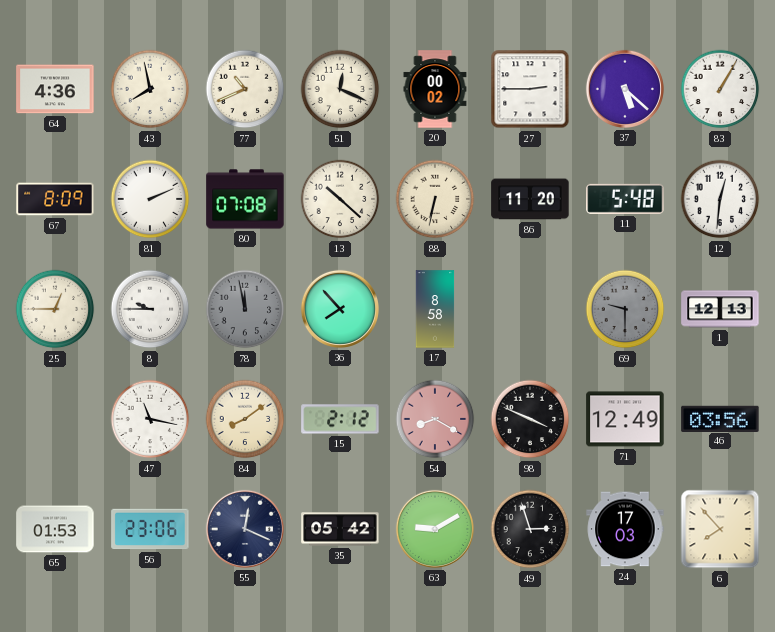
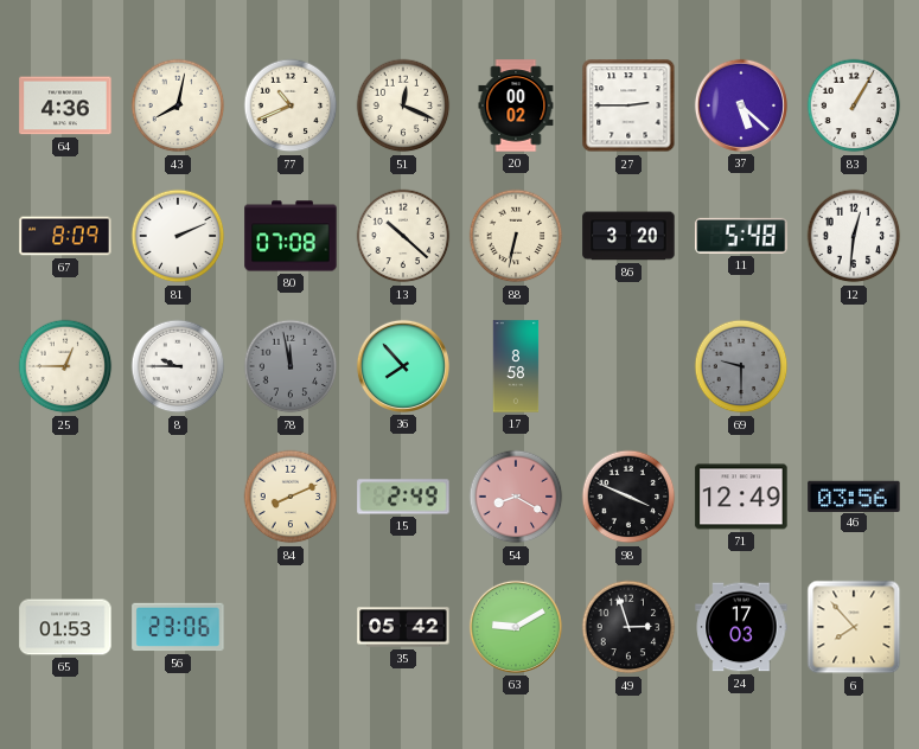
43: 7:58 -> 8:02 (178, 105)
86: 11:20 -> 3:20 (628, 236)
1: 12:13 -> none (720, 309)
47: 11:17 -> none (150, 419)
84: 8:09 -> 8:11 (291, 497)
15: 2:12 -> 2:49 (403, 497)
55: 12:19 -> none (245, 529)
